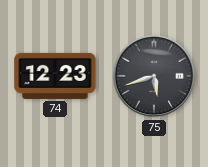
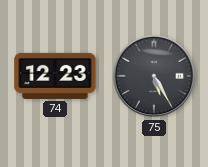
75: 5:42 -> 5:25 (154, 76)
